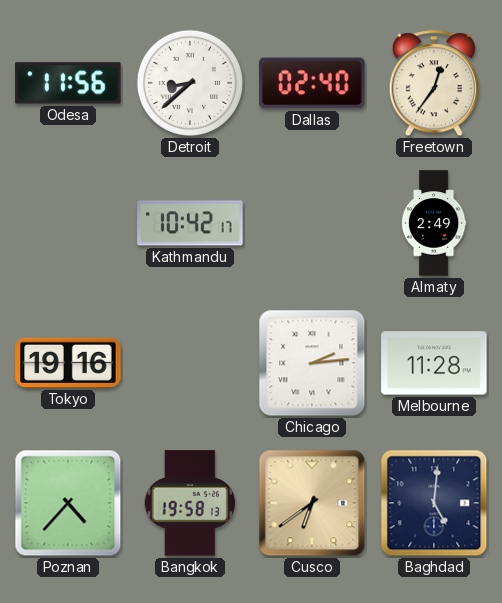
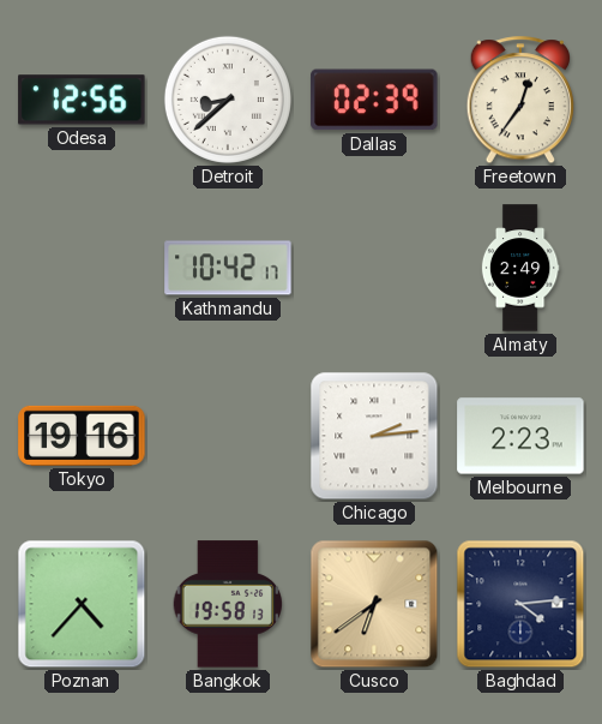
Odesa: 11:56 -> 12:56 (82, 100)
Dallas: 02:40 -> 02:39 (374, 100)
Melbourne: 11:28 -> 2:23 (520, 436)
Baghdad: 5:01 -> 4:14 (520, 604)
